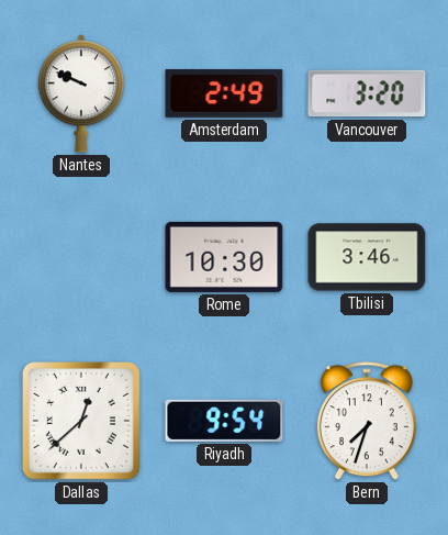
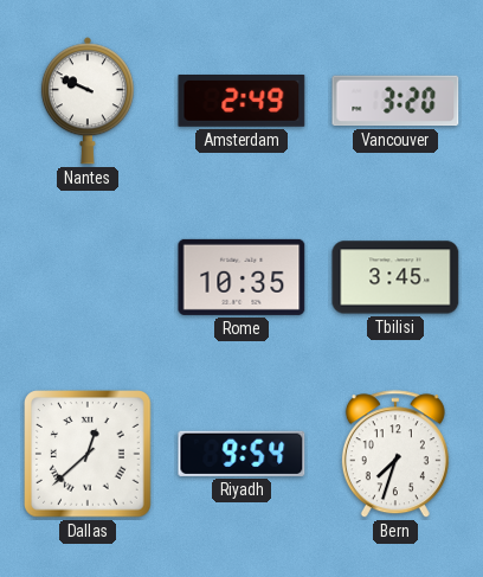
Rome: 10:30 -> 10:35 (241, 277)
Tbilisi: 3:46 -> 3:45 (395, 277)
